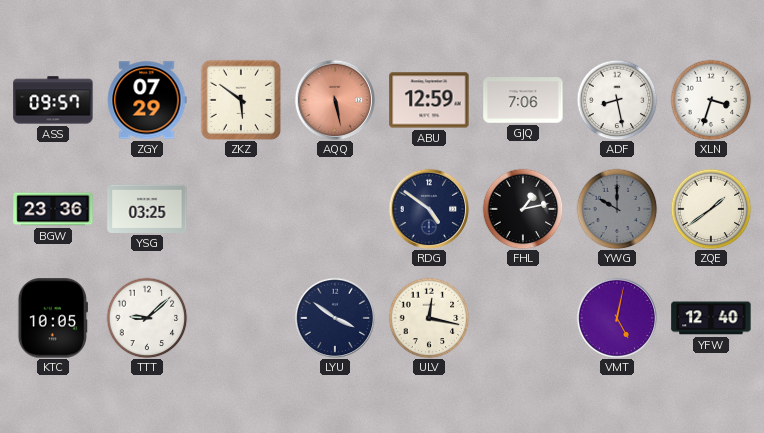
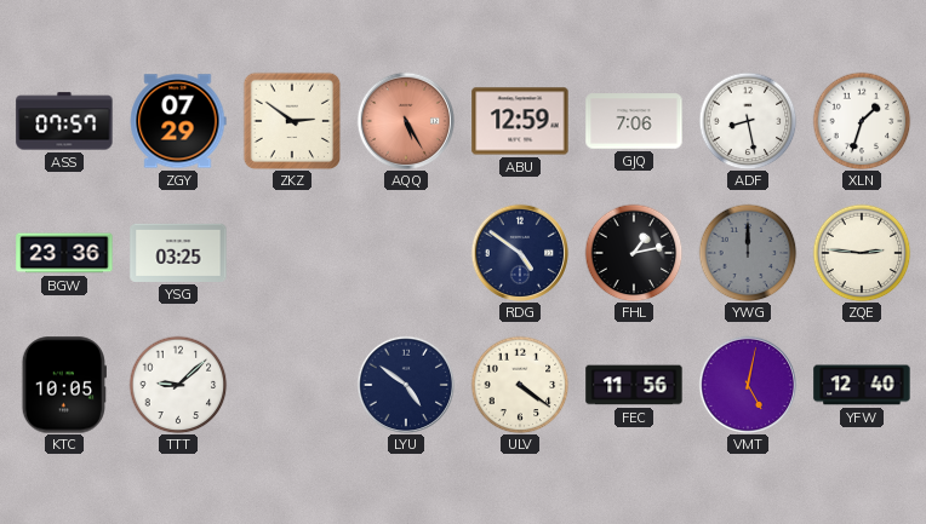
ASS: 09:57 -> 07:57 (64, 121)
ZKZ: 5:51 -> 2:51 (292, 121)
AQQ: 5:28 -> 5:25 (406, 121)
XLN: 3:33 -> 1:33 (862, 121)
YWG: 10:00 -> 12:00 (748, 253)
ZQE: 1:39 -> 2:46 (862, 253)
LYU: 3:51 -> 4:51 (406, 385)
ULV: 12:17 -> 4:21 (520, 385)
FEC: none -> 11:56 (634, 385)
